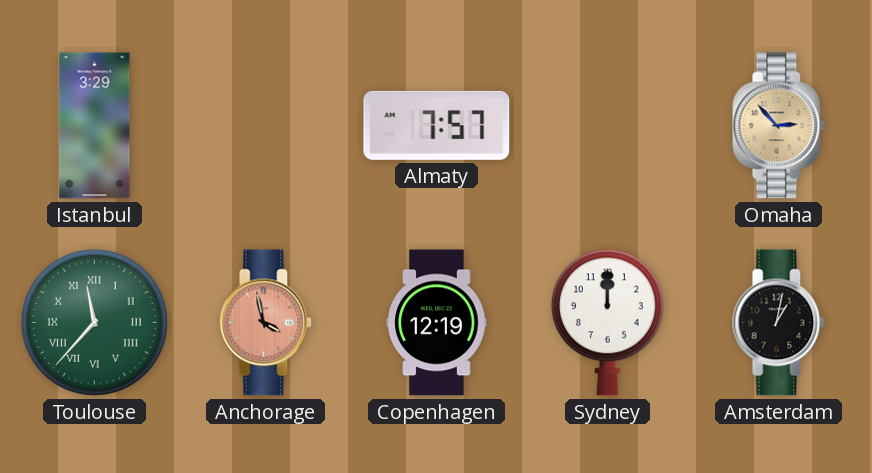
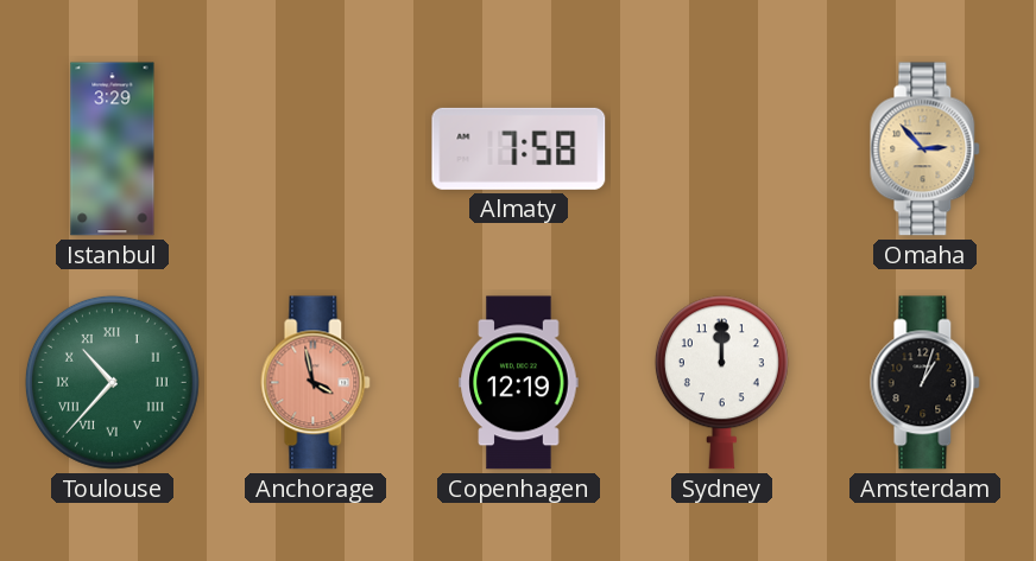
Almaty: 7:57 -> 7:58 (519, 148)
Toulouse: 11:37 -> 10:37 (112, 382)
Amsterdam: 1:02 -> 1:03 (926, 383)
